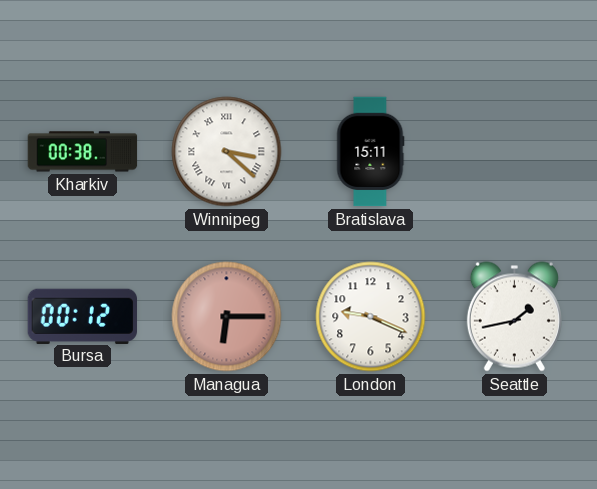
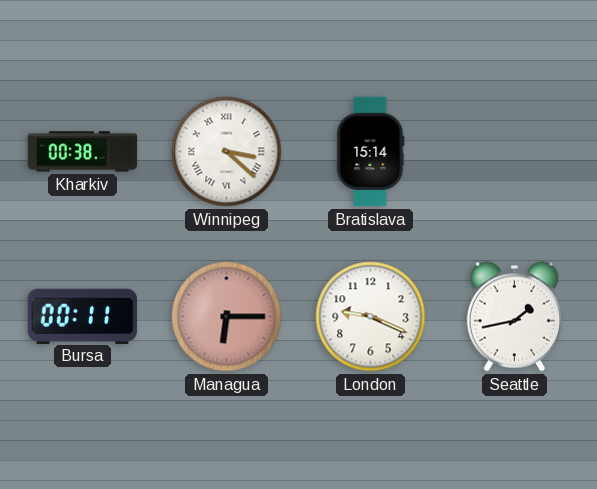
Bratislava: 15:11 -> 15:14 (371, 152)
Bursa: 00:12 -> 00:11 (83, 316)
